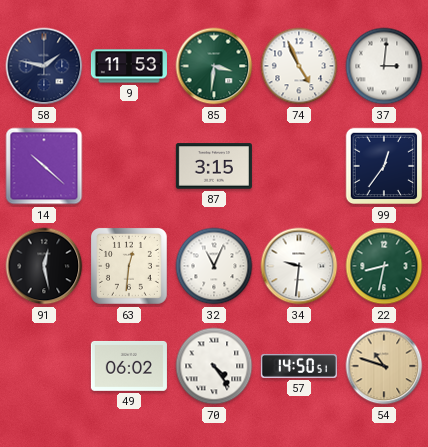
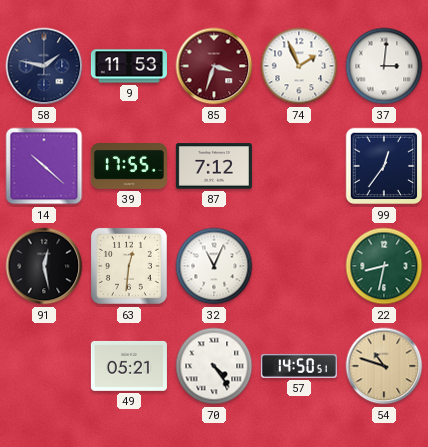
85: 3:31 -> 3:33 (214, 66)
85 dial: green -> burgundy (214, 66)
74: 4:56 -> 1:56 (299, 66)
39: none -> 17:55 (129, 167)
87: 3:15 -> 7:12 (214, 166)
34: 9:31 -> none (299, 266)
49: 06:02 -> 05:21 (129, 366)
